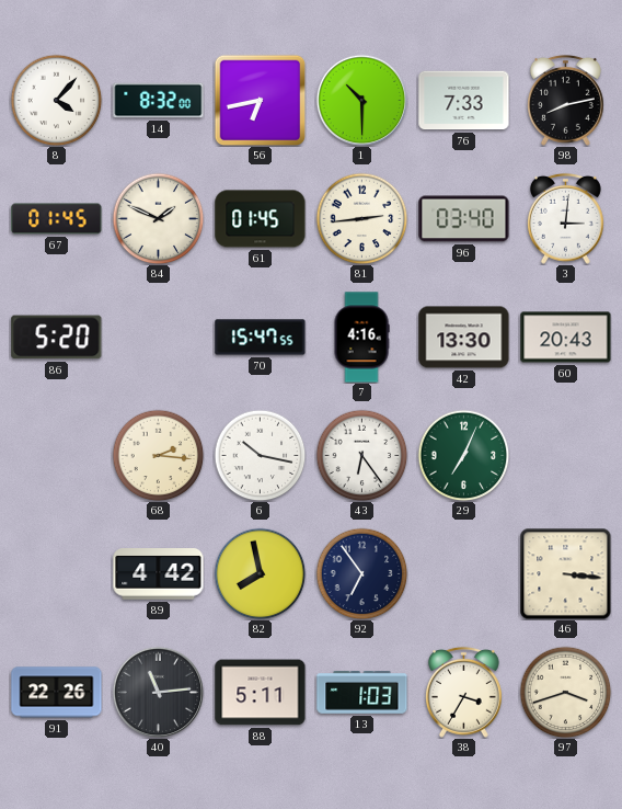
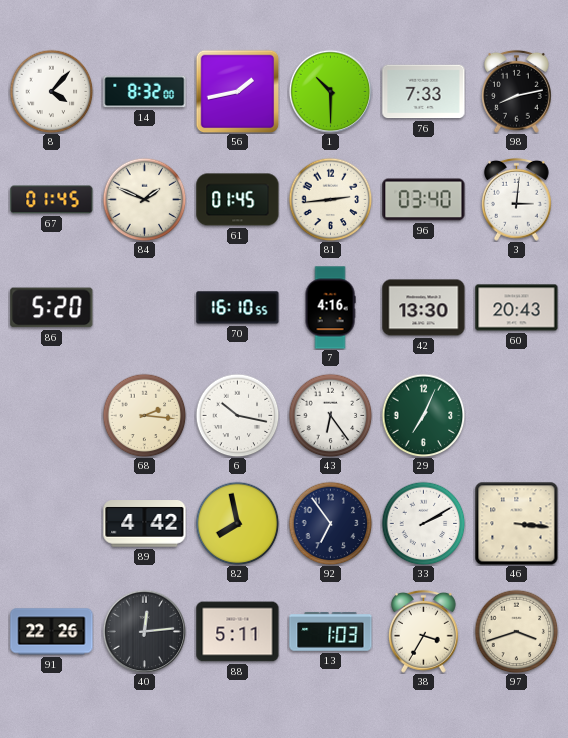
56: 6:43 -> 1:43 (237, 91)
70: 15:47 -> 16:10 (238, 308)
33: none -> 2:10 (423, 523)
40: 11:14 -> 12:14 (144, 631)
